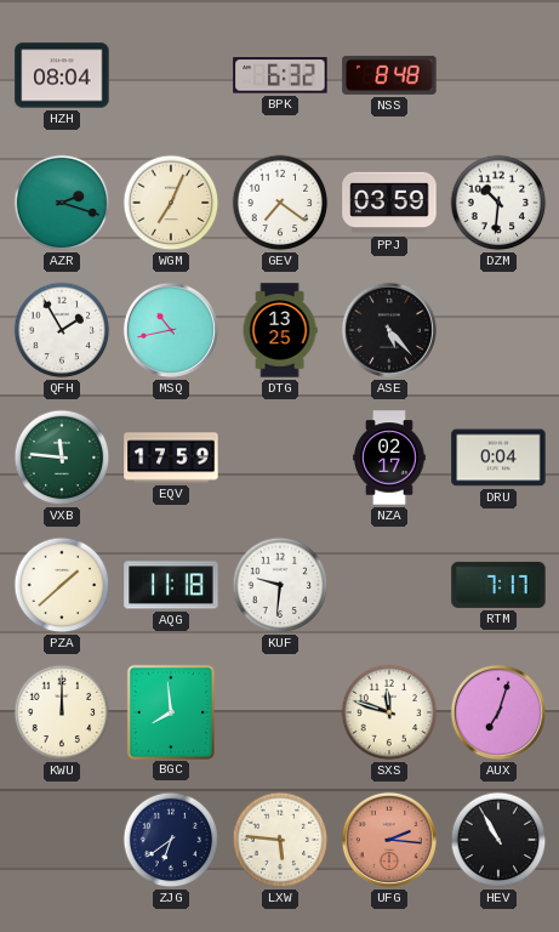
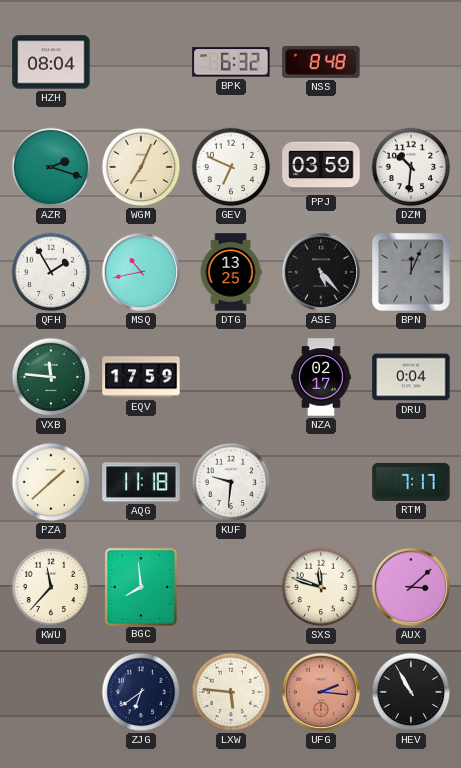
GEV: 7:21 -> 6:49 (231, 167)
BPN: none -> 12:04 (412, 273)
KWU: 12:00 -> 11:37 (51, 587)
AUX: 7:03 -> 3:08 (411, 587)
